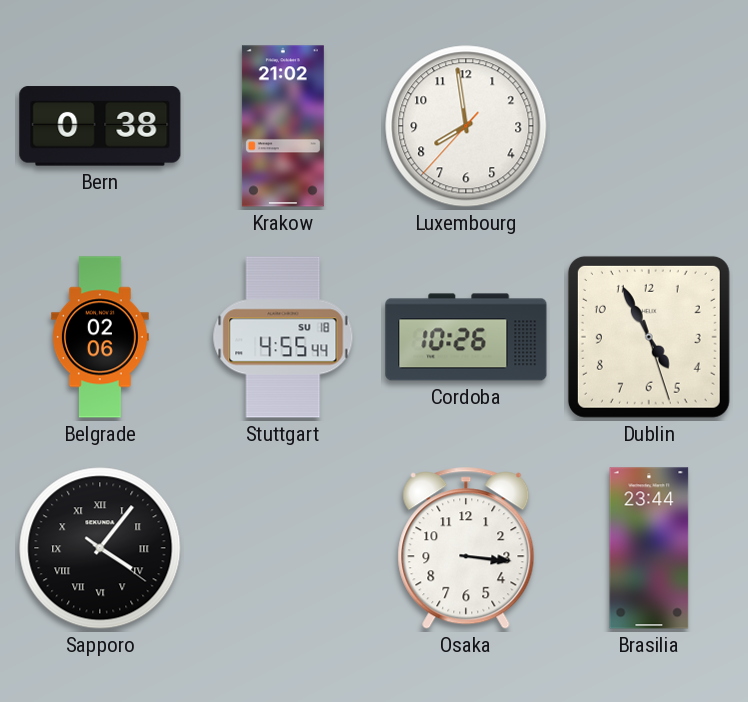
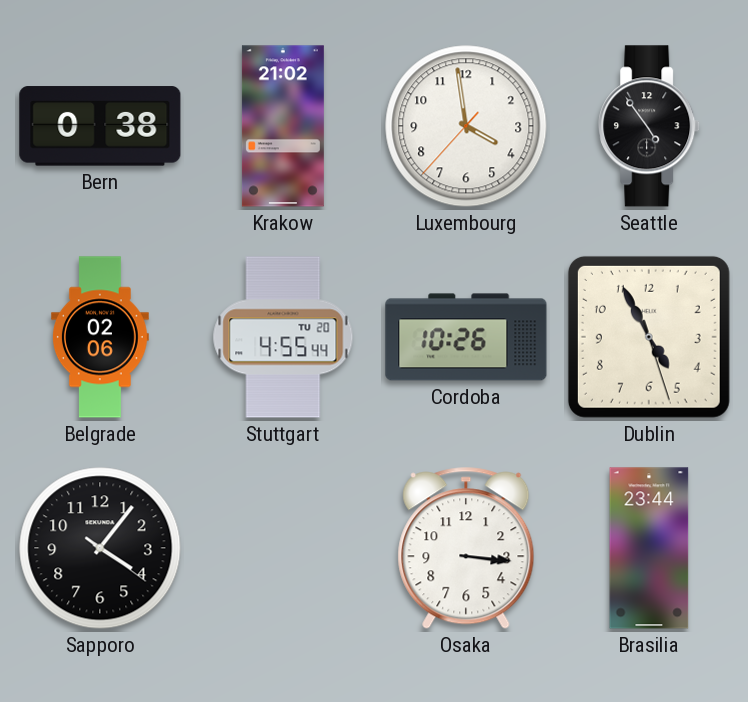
Luxembourg: 7:58 -> 3:58 (466, 126)
Seattle: none -> 4:54 (650, 126)
Stuttgart date: SU 18 -> TU 20 (283, 337)
Sapporo numerals: Roman -> Arabic (100, 548)
